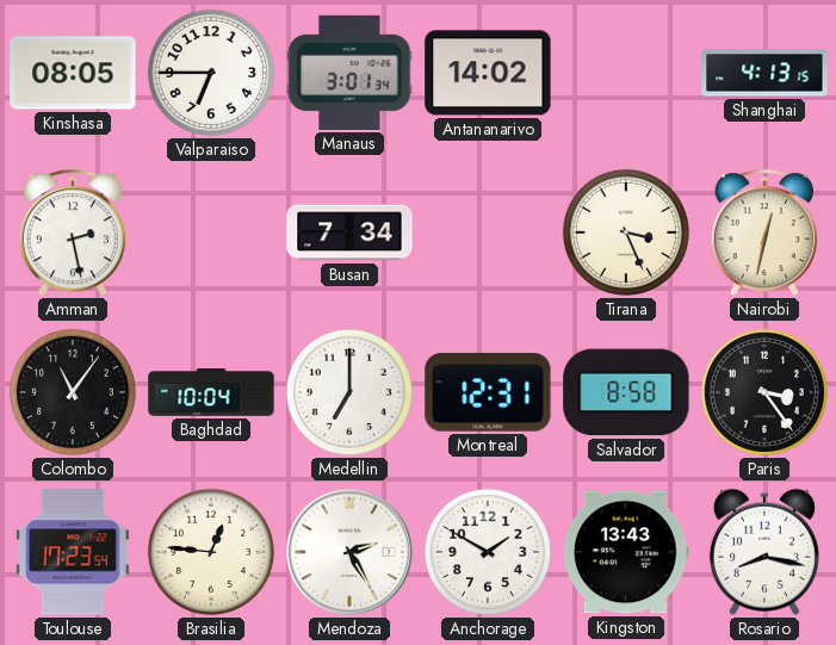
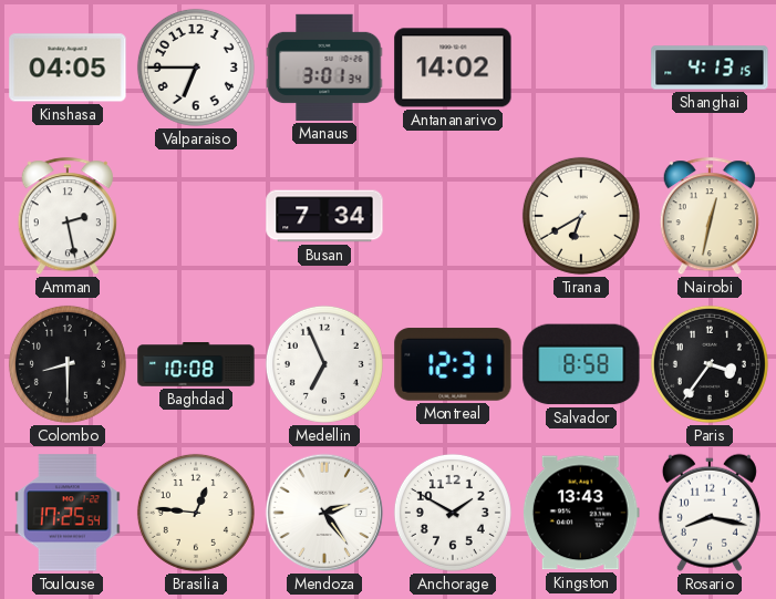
Kinshasa: 08:05 -> 04:05 (68, 68)
Tirana: 3:26 -> 6:40 (581, 216)
Colombo: 11:06 -> 8:30 (68, 364)
Baghdad: 10:04 -> 10:08 (196, 364)
Medellin: 7:00 -> 6:56 (324, 364)
Paris: 3:24 -> 3:36 (710, 364)
Toulouse: 17:23 -> 17:25 (69, 513)
Mendoza: 2:25 -> 2:24 (324, 513)
